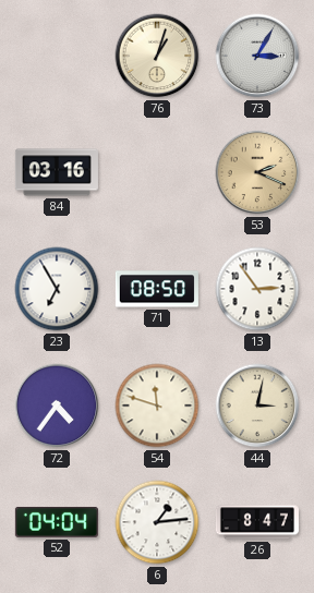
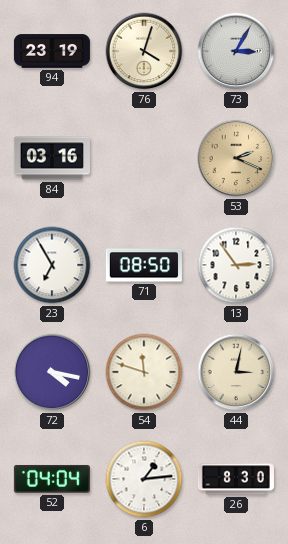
94: none -> 23:19 (52, 51)
76: 1:03 -> 4:03 (144, 51)
72: 4:36 -> 4:17 (52, 372)
26: 8:47 -> 8:30 (236, 479)
